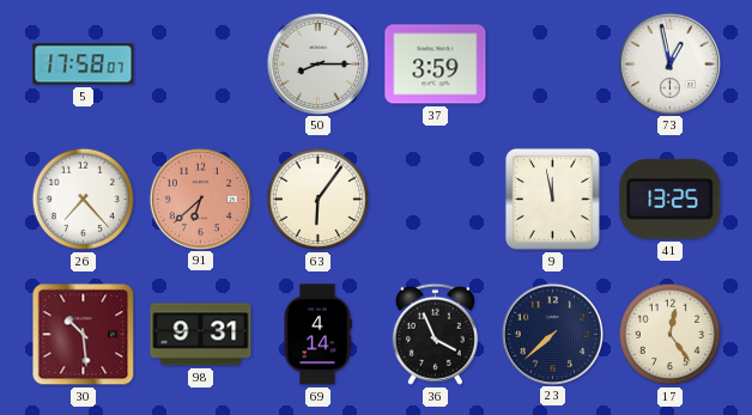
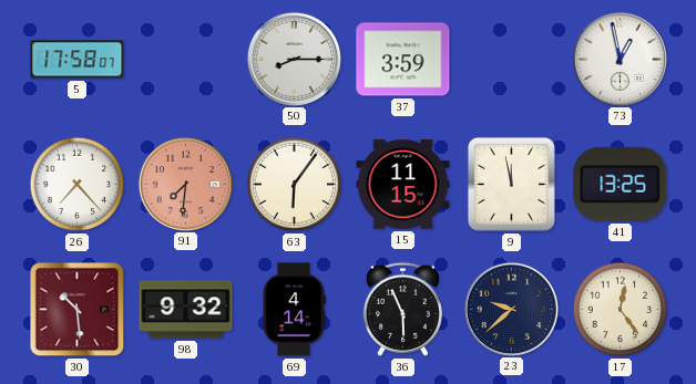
91: 6:38 -> 7:31 (185, 184)
15: none -> 11:15 (403, 185)
98: 9:31 -> 9:32 (186, 310)
36: 3:56 -> 5:56 (402, 309)
23: 7:38 -> 9:38 (511, 309)
